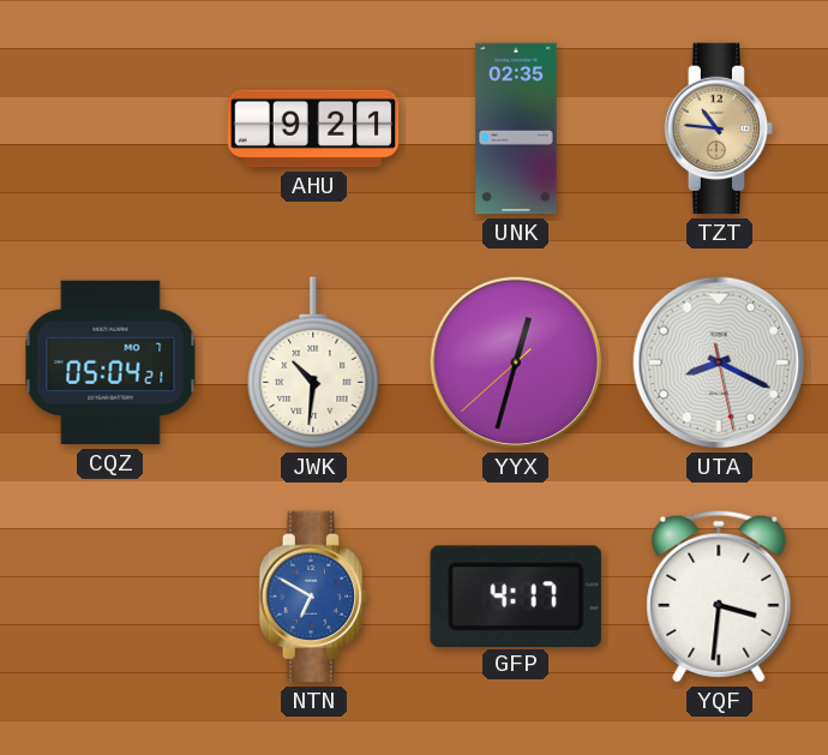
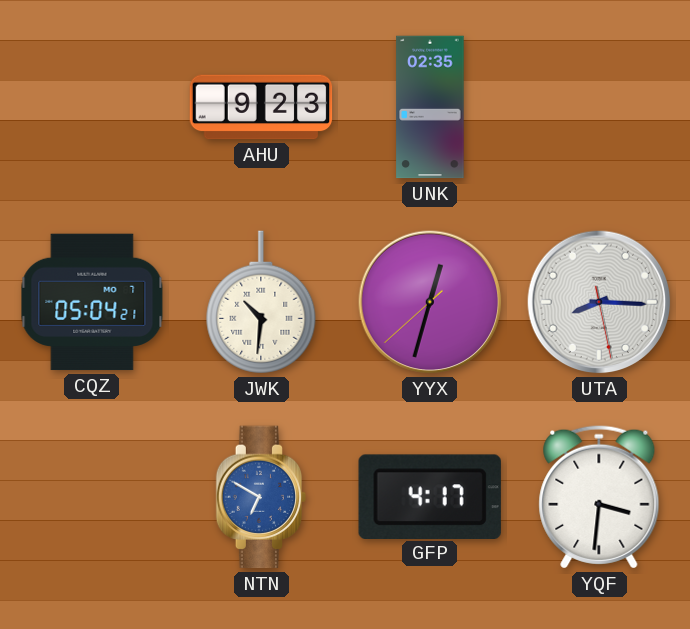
AHU: 9:21 -> 9:23 (261, 107)
TZT: 10:46 -> none (719, 128)
UTA: 8:19 -> 8:15 (599, 302)
